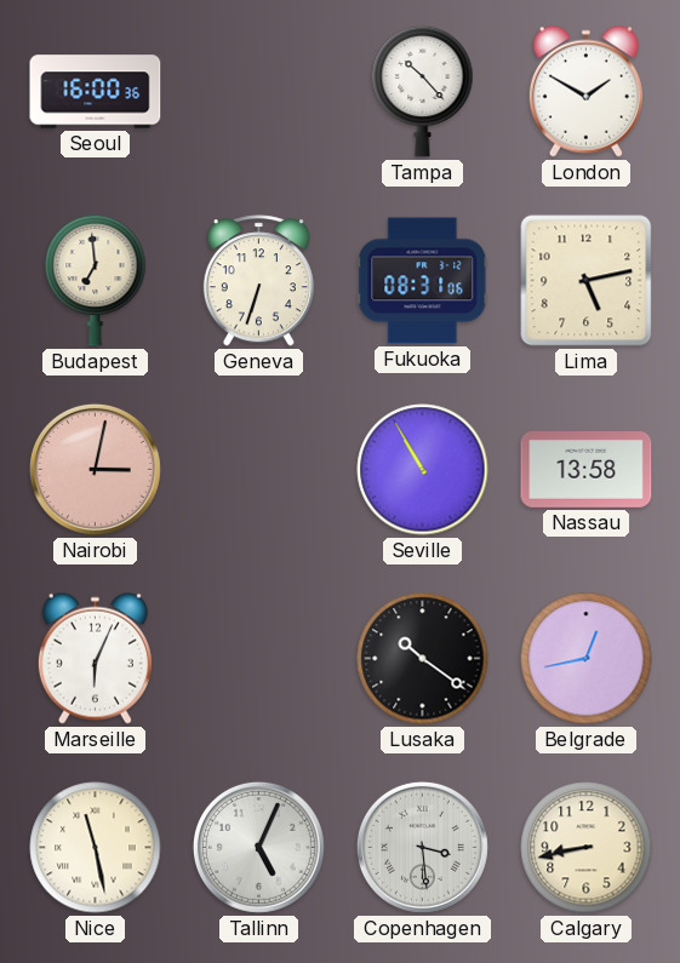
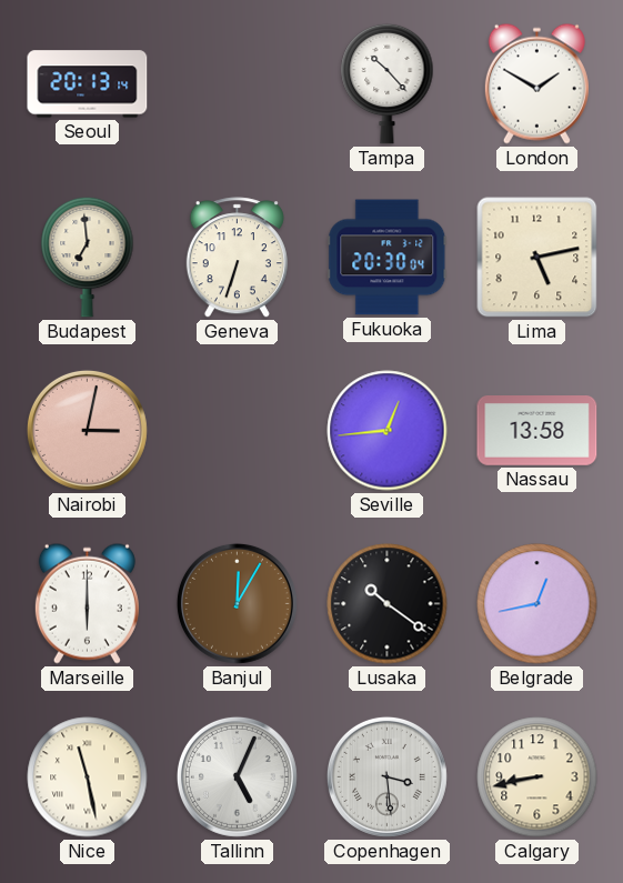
Seoul: 16:00 -> 20:13 (88, 84)
Fukuoka: 08:31 -> 20:30 (388, 258)
Seville: 10:55 -> 12:44 (388, 431)
Marseille: 6:04 -> 6:00 (87, 603)
Banjul: none -> 12:05 (237, 603)
